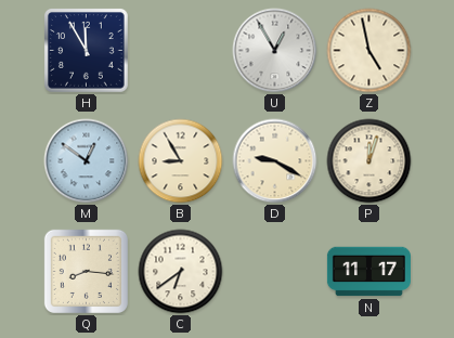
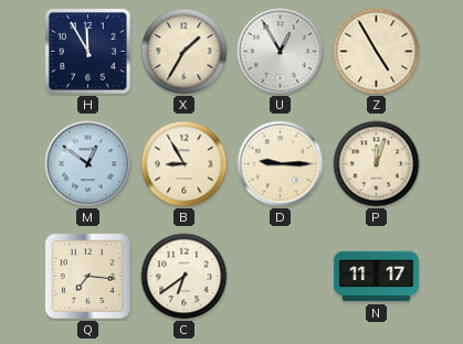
X: none -> 1:35 (185, 52)
Z: 4:58 -> 4:55 (377, 52)
D: 9:20 -> 9:15 (281, 164)
Q: 8:16 -> 7:16 (87, 276)
